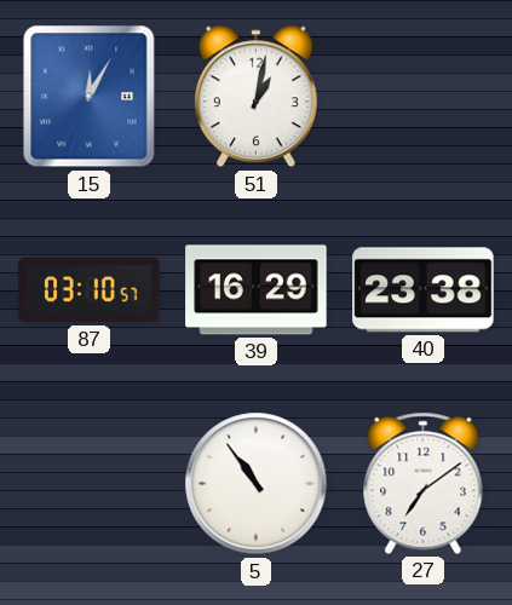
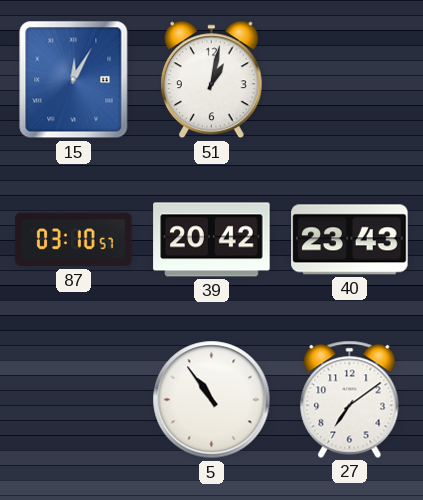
39: 16:29 -> 20:42 (212, 240)
40: 23:38 -> 23:43 (350, 240)
